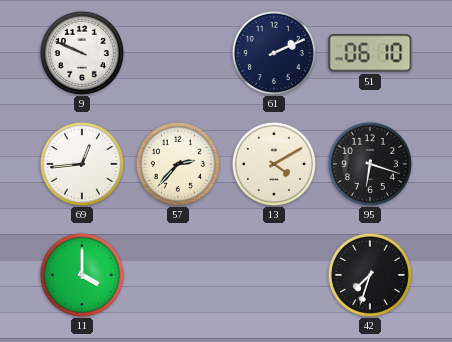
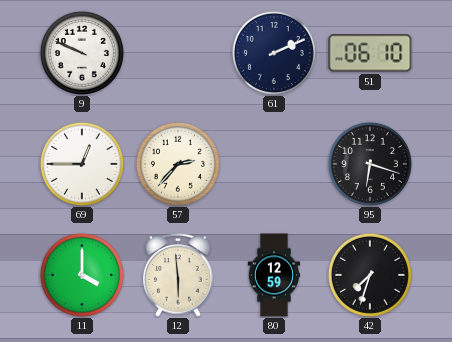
69: 12:44 -> 12:45 (82, 164)
13: 4:10 -> none (274, 164)
12: none -> 5:59 (178, 276)
80: none -> 12:59 (274, 275)
